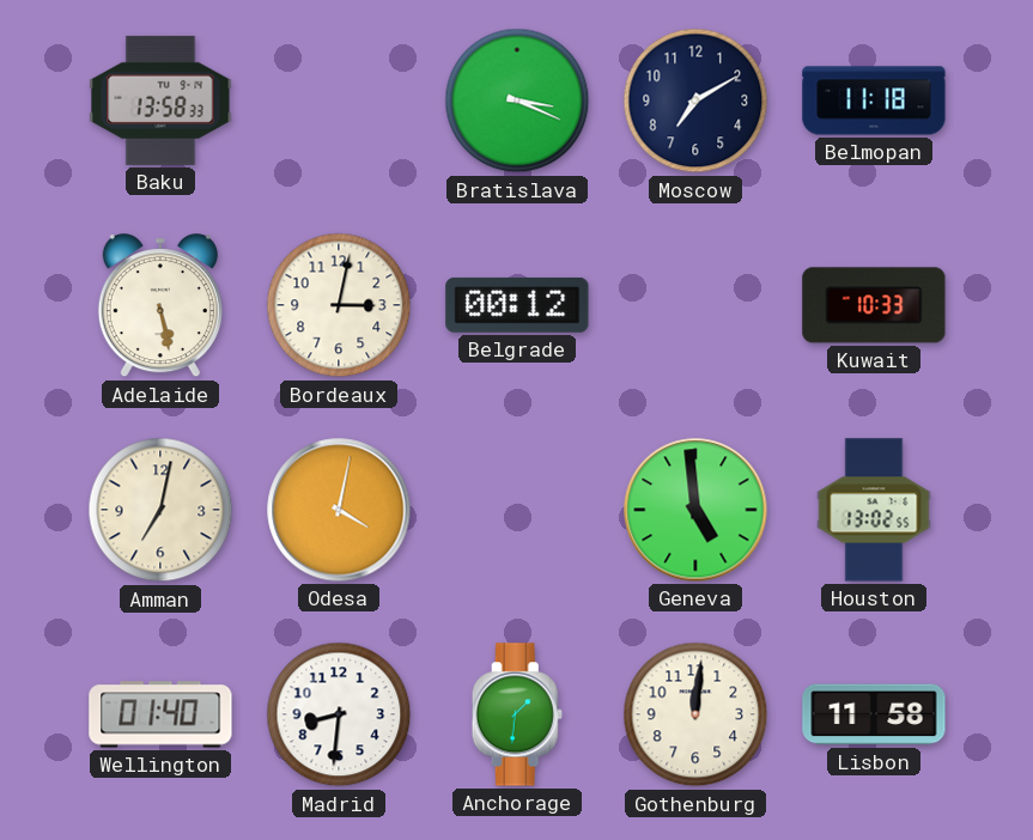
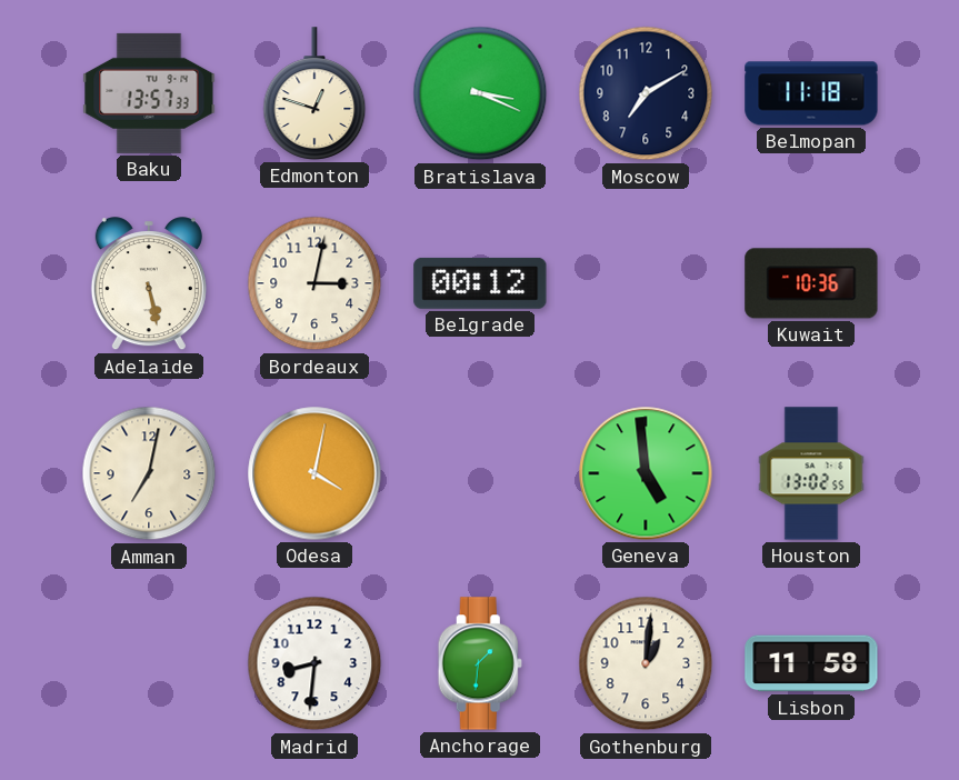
Baku: 13:58 -> 13:57 (149, 93)
Edmonton: none -> 12:48 (314, 93)
Kuwait: 10:33 -> 10:36 (811, 283)
Wellington: 01:40 -> none (160, 714)
Gothenburg: 12:01 -> 1:01 (646, 663)
